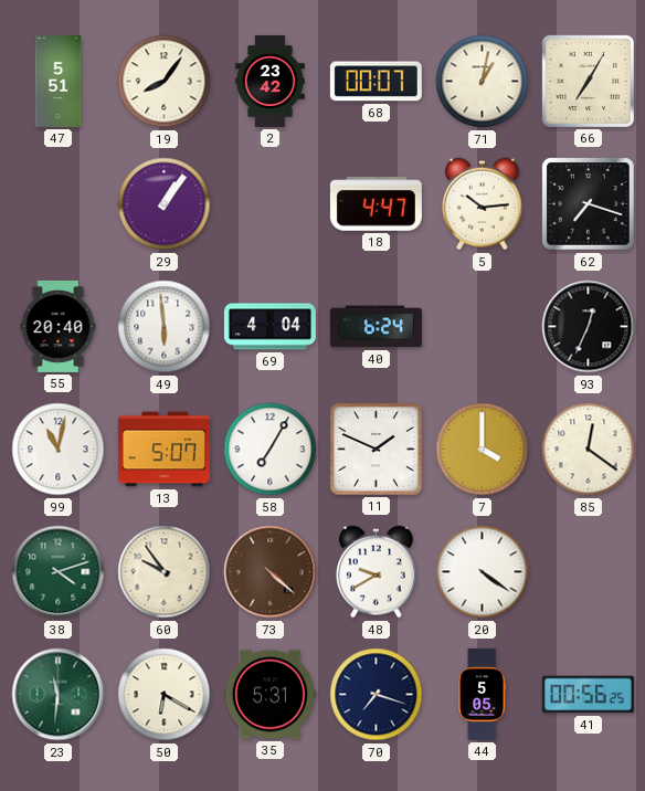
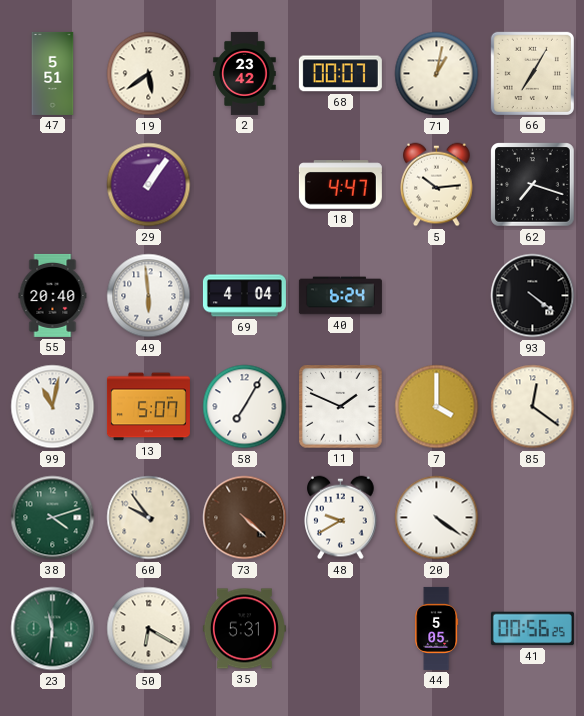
19: 8:06 -> 5:39 (149, 74)
93: 12:34 -> 4:21 (533, 296)
70: 7:18 -> none (377, 695)
